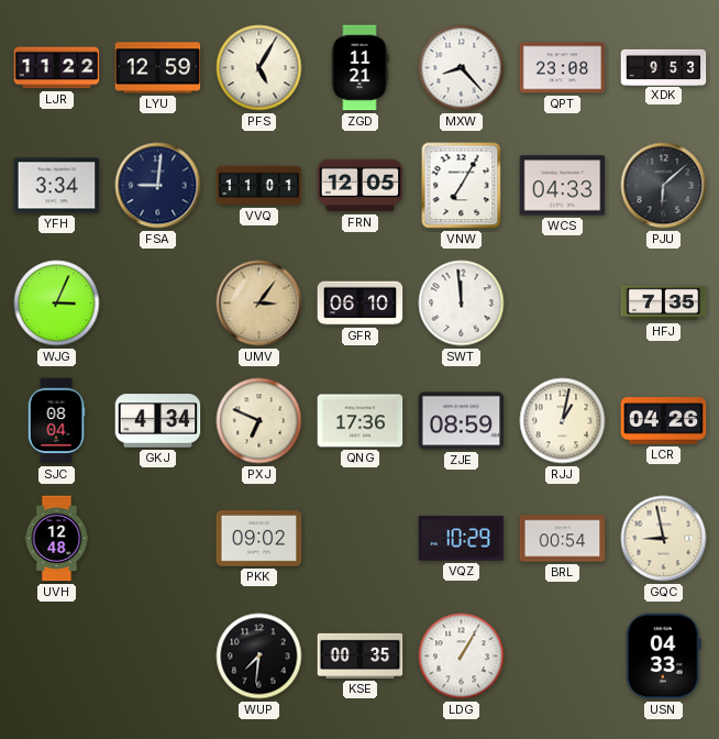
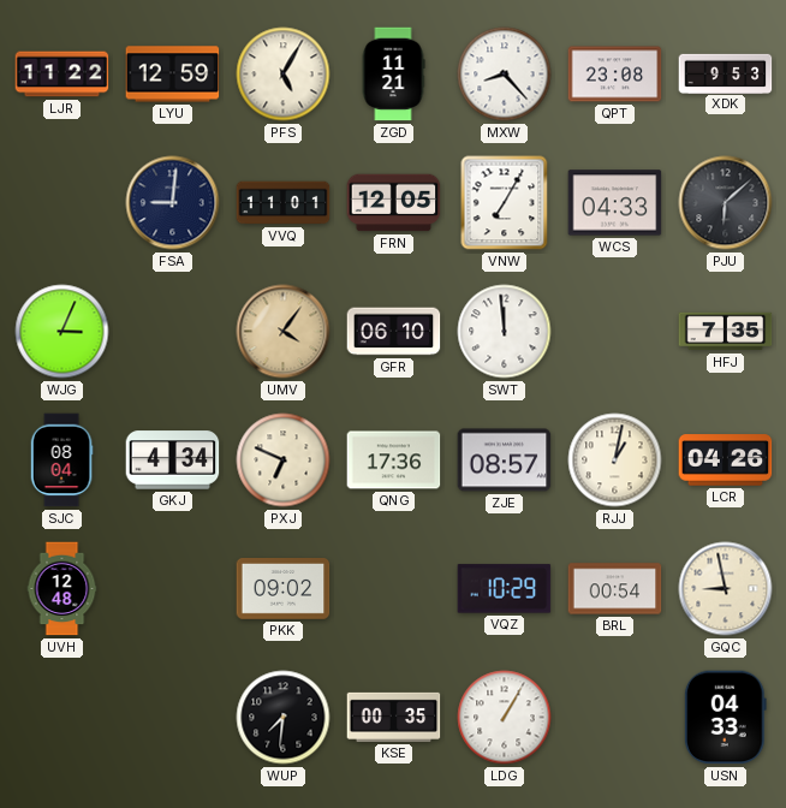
YFH: 3:34 -> none (57, 186)
UMV: 3:06 -> 4:06 (284, 332)
ZJE: 08:59 -> 08:57 (505, 461)
